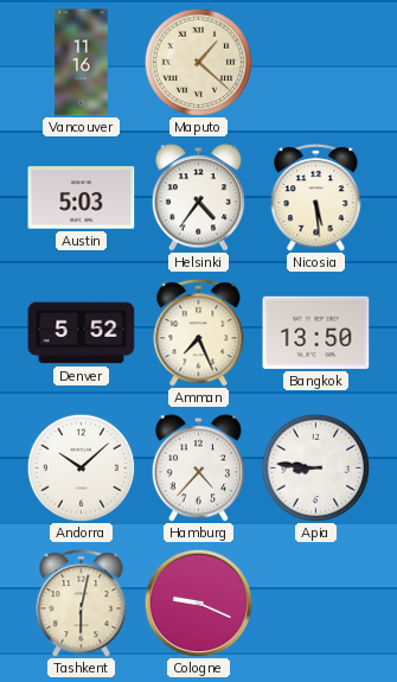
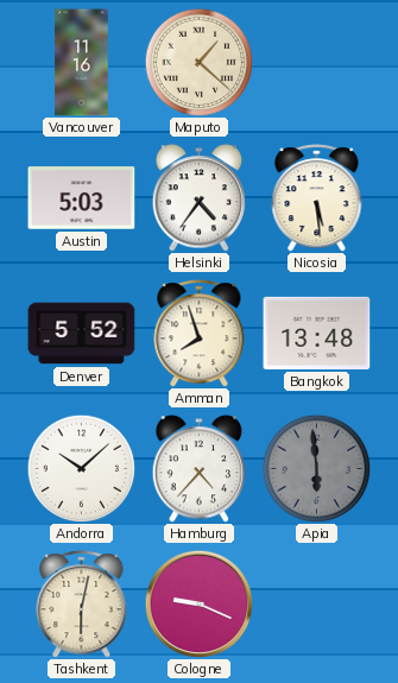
Amman: 7:26 -> 7:57 (200, 334)
Bangkok: 13:50 -> 13:48 (317, 333)
Apia: 8:46 -> 5:59 (316, 468)
Apia dial: white -> grey (316, 468)
